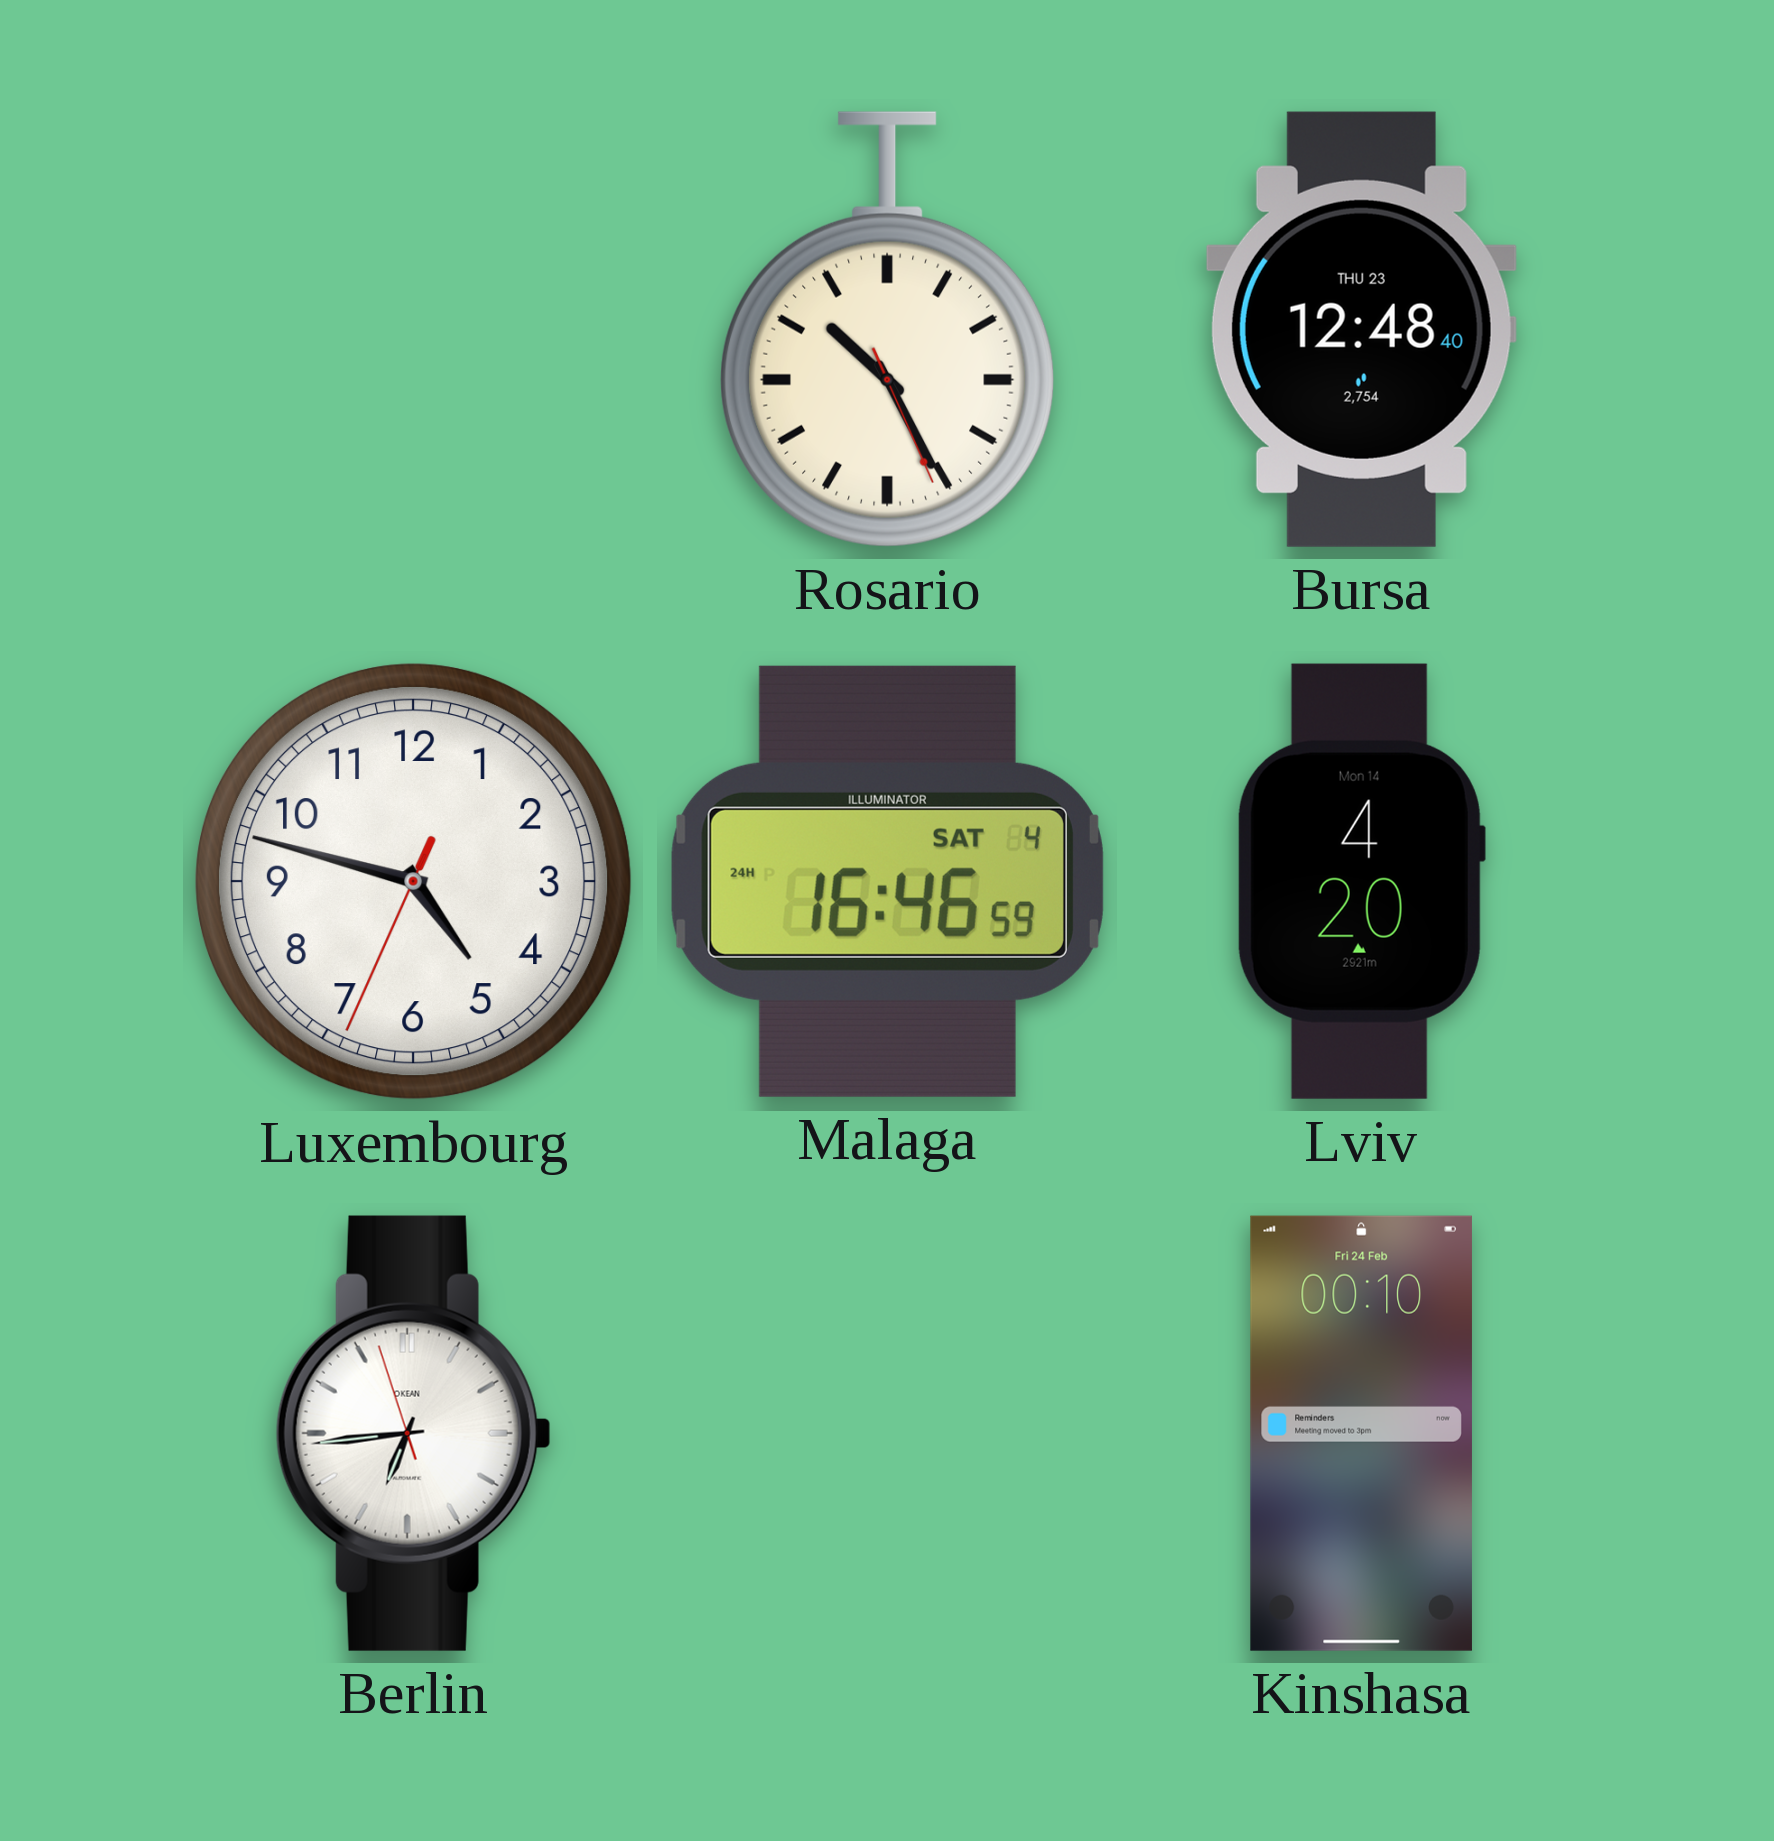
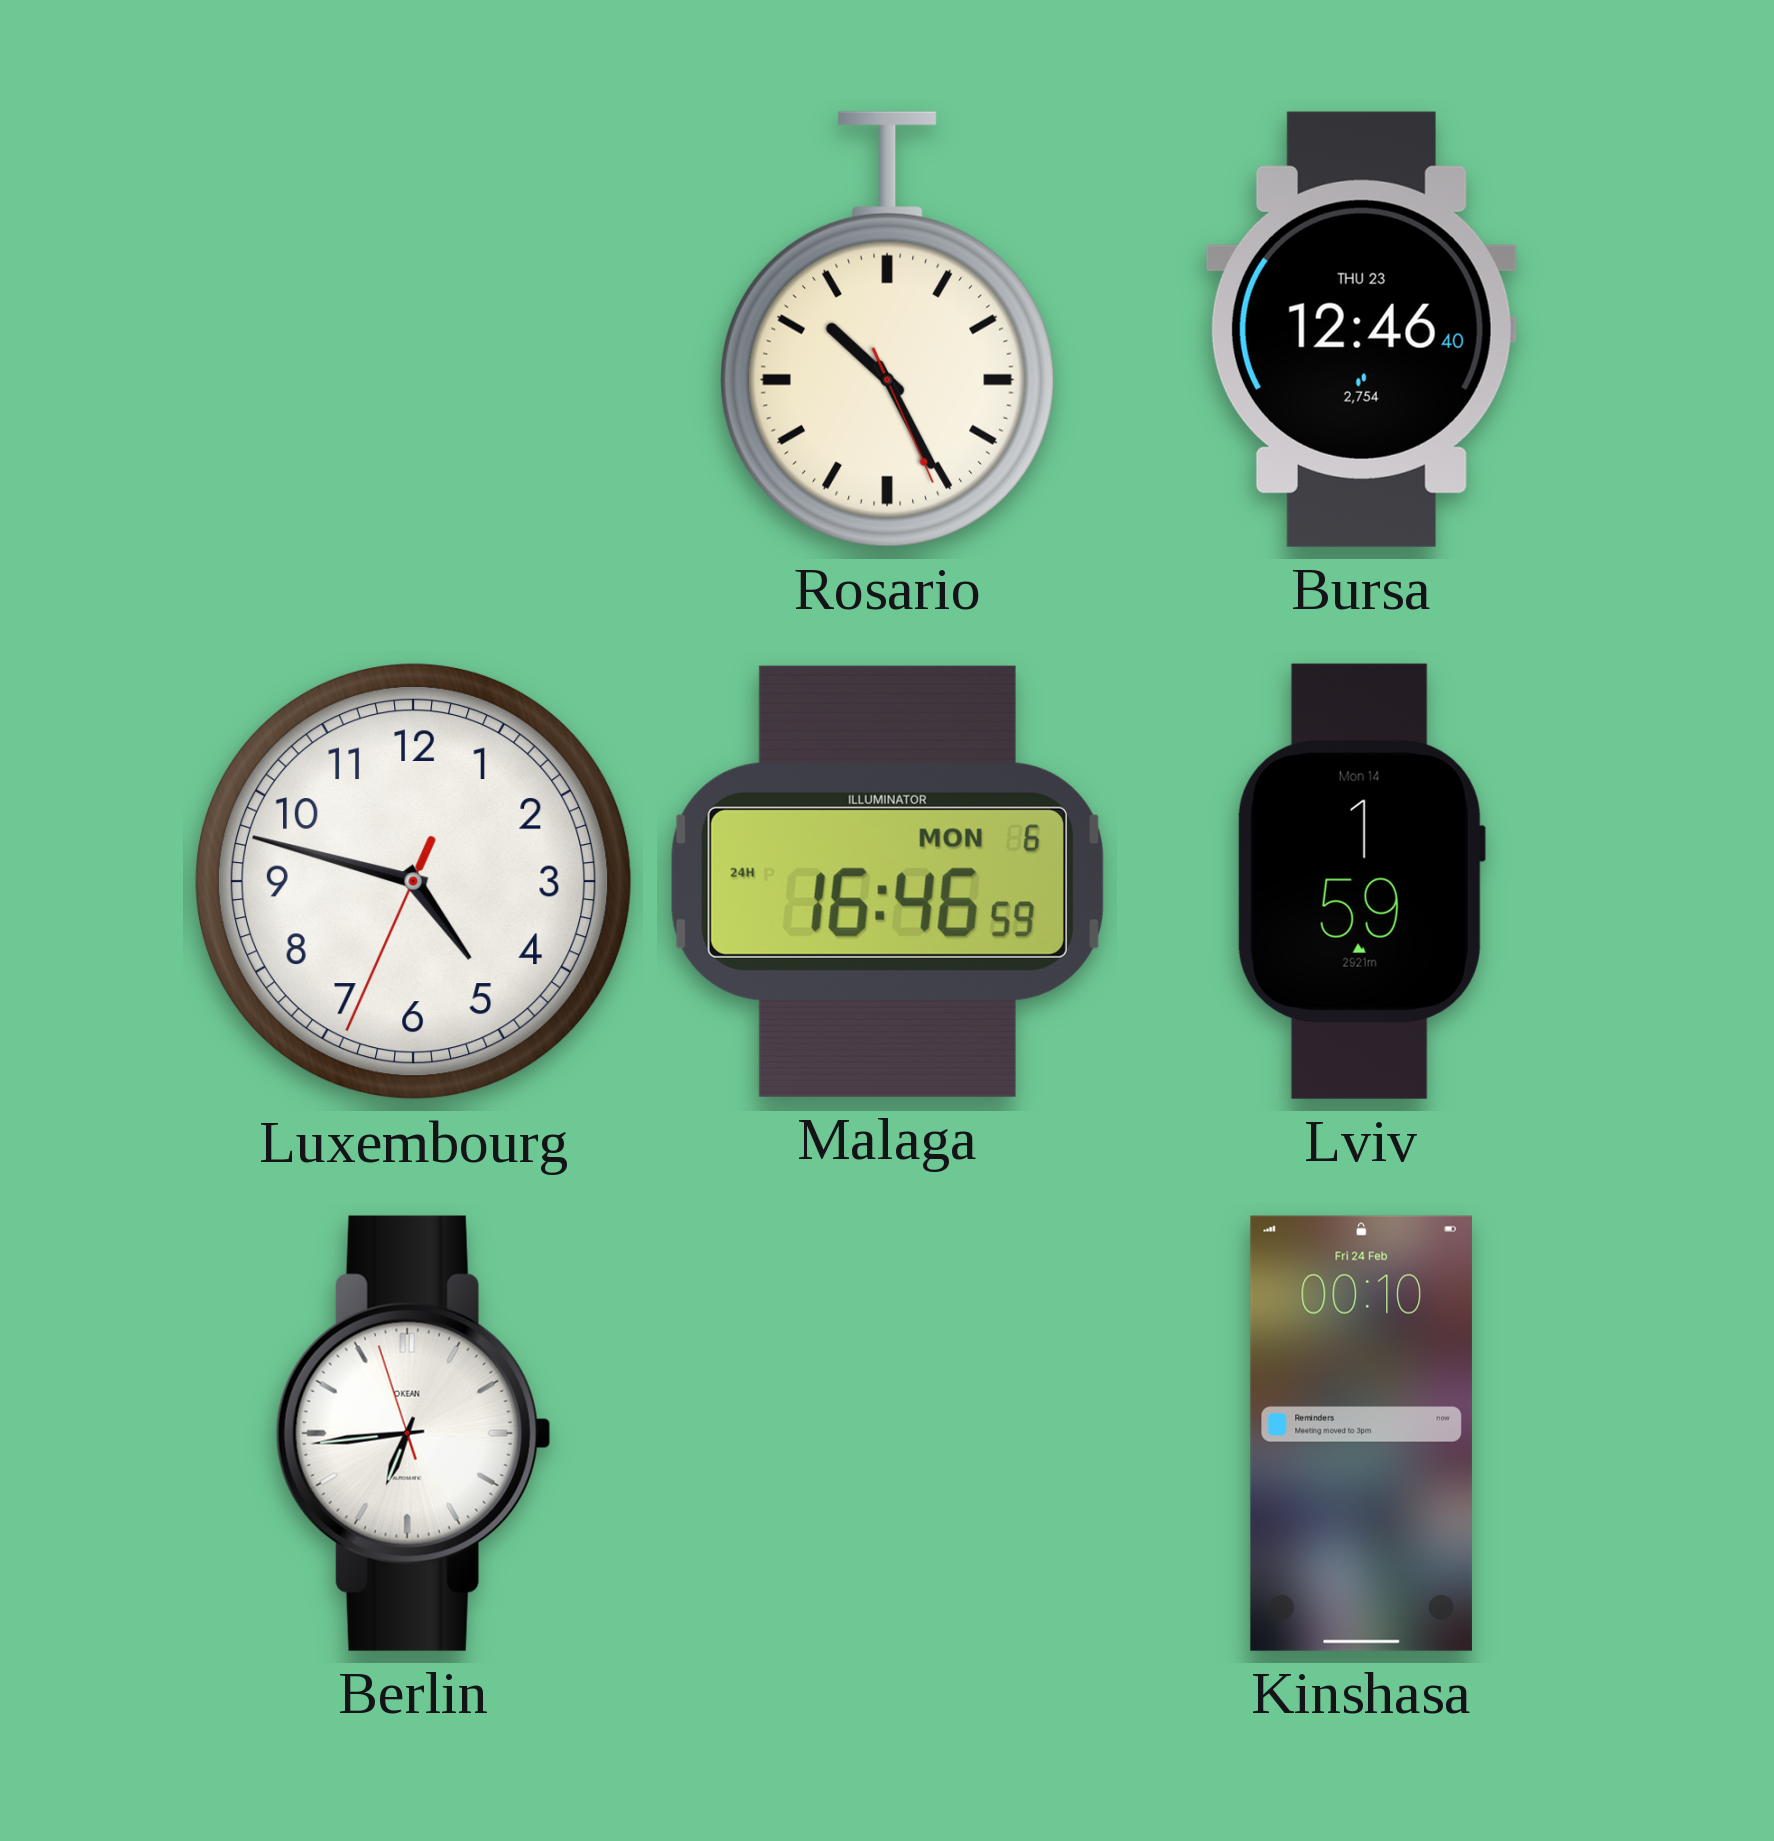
Bursa: 12:48 -> 12:46 (1361, 329)
Malaga date: SAT 4 -> MON 6 (887, 881)
Lviv: 4:20 -> 1:59 (1361, 881)
